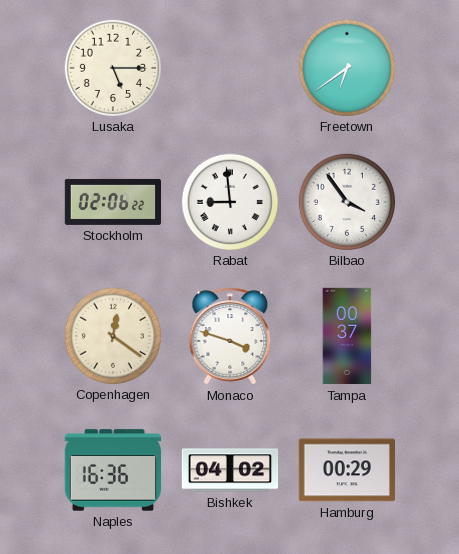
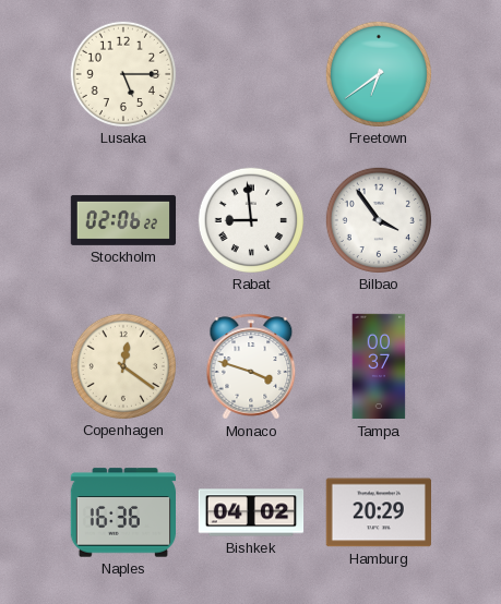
Hamburg: 00:29 -> 20:29 (378, 512)
